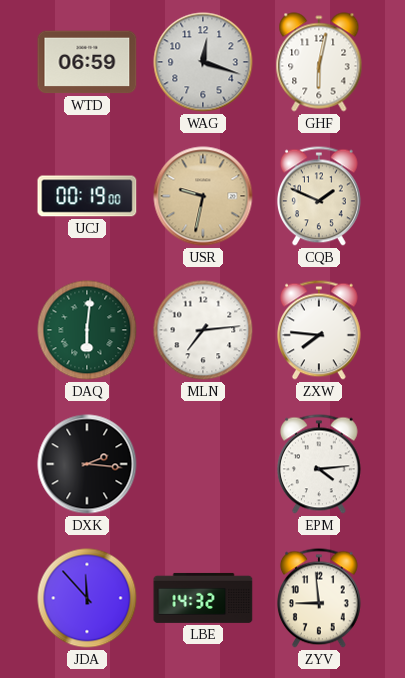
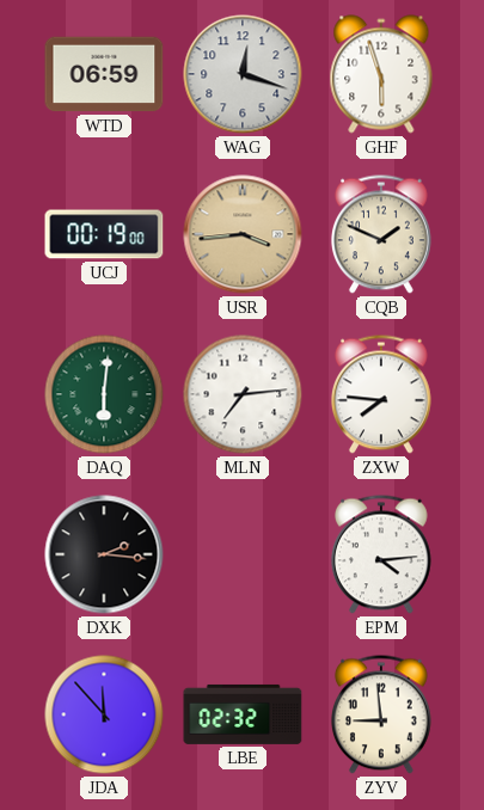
GHF: 6:02 -> 5:57 (381, 74)
USR: 9:32 -> 3:44 (243, 234)
LBE: 14:32 -> 02:32 (243, 714)
